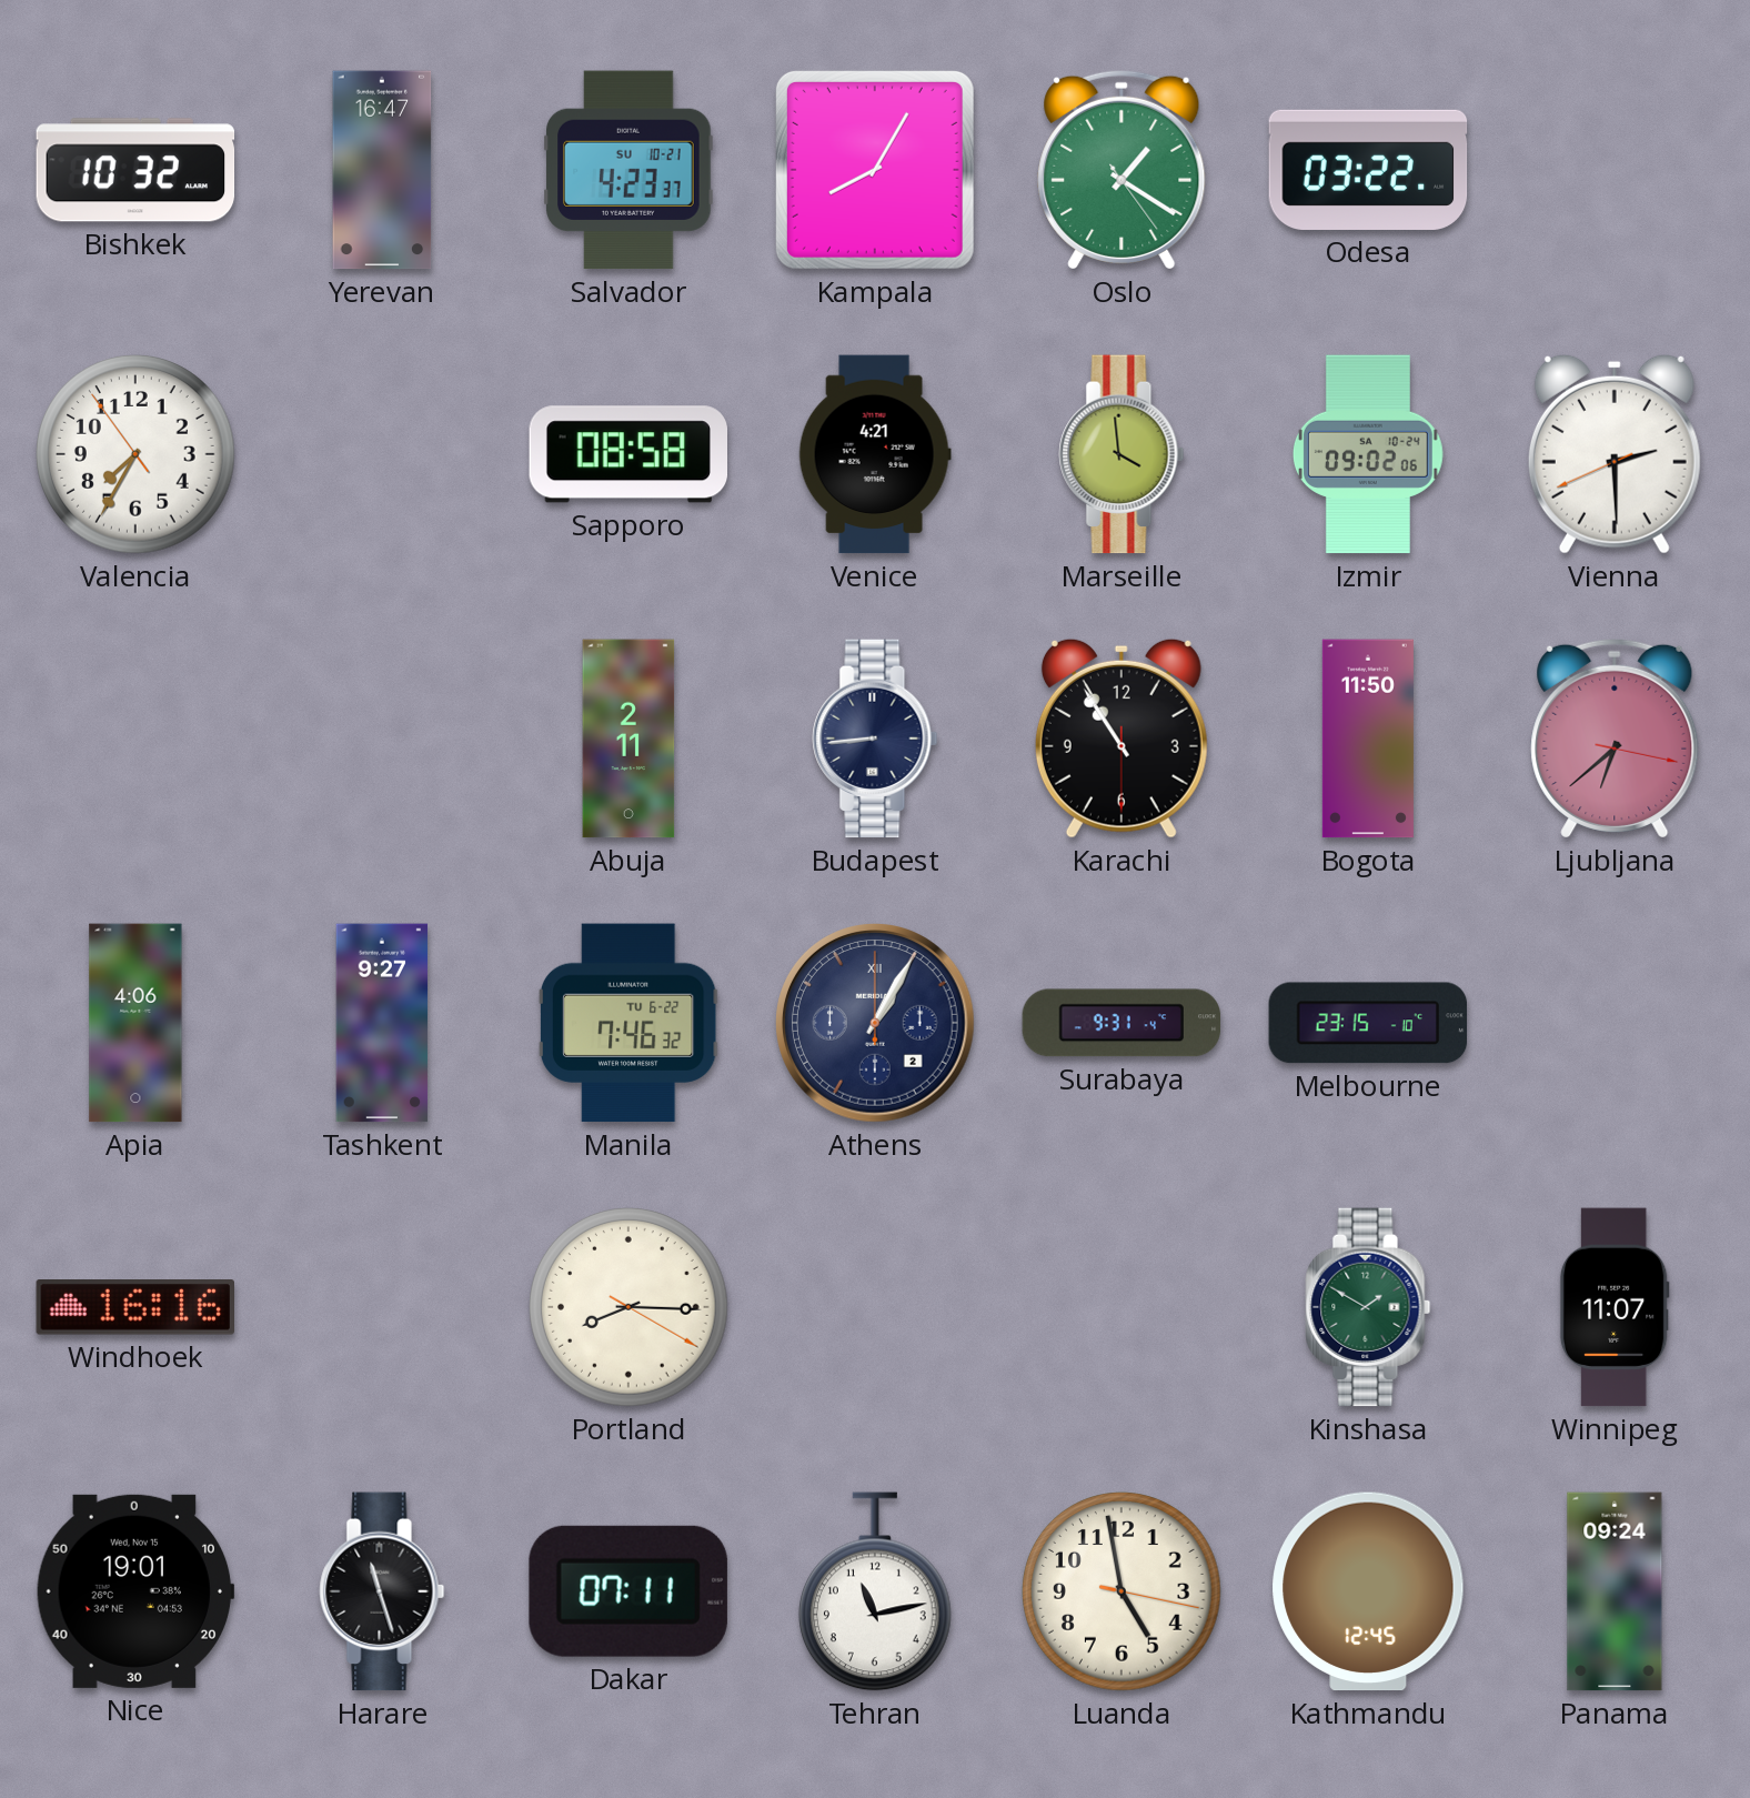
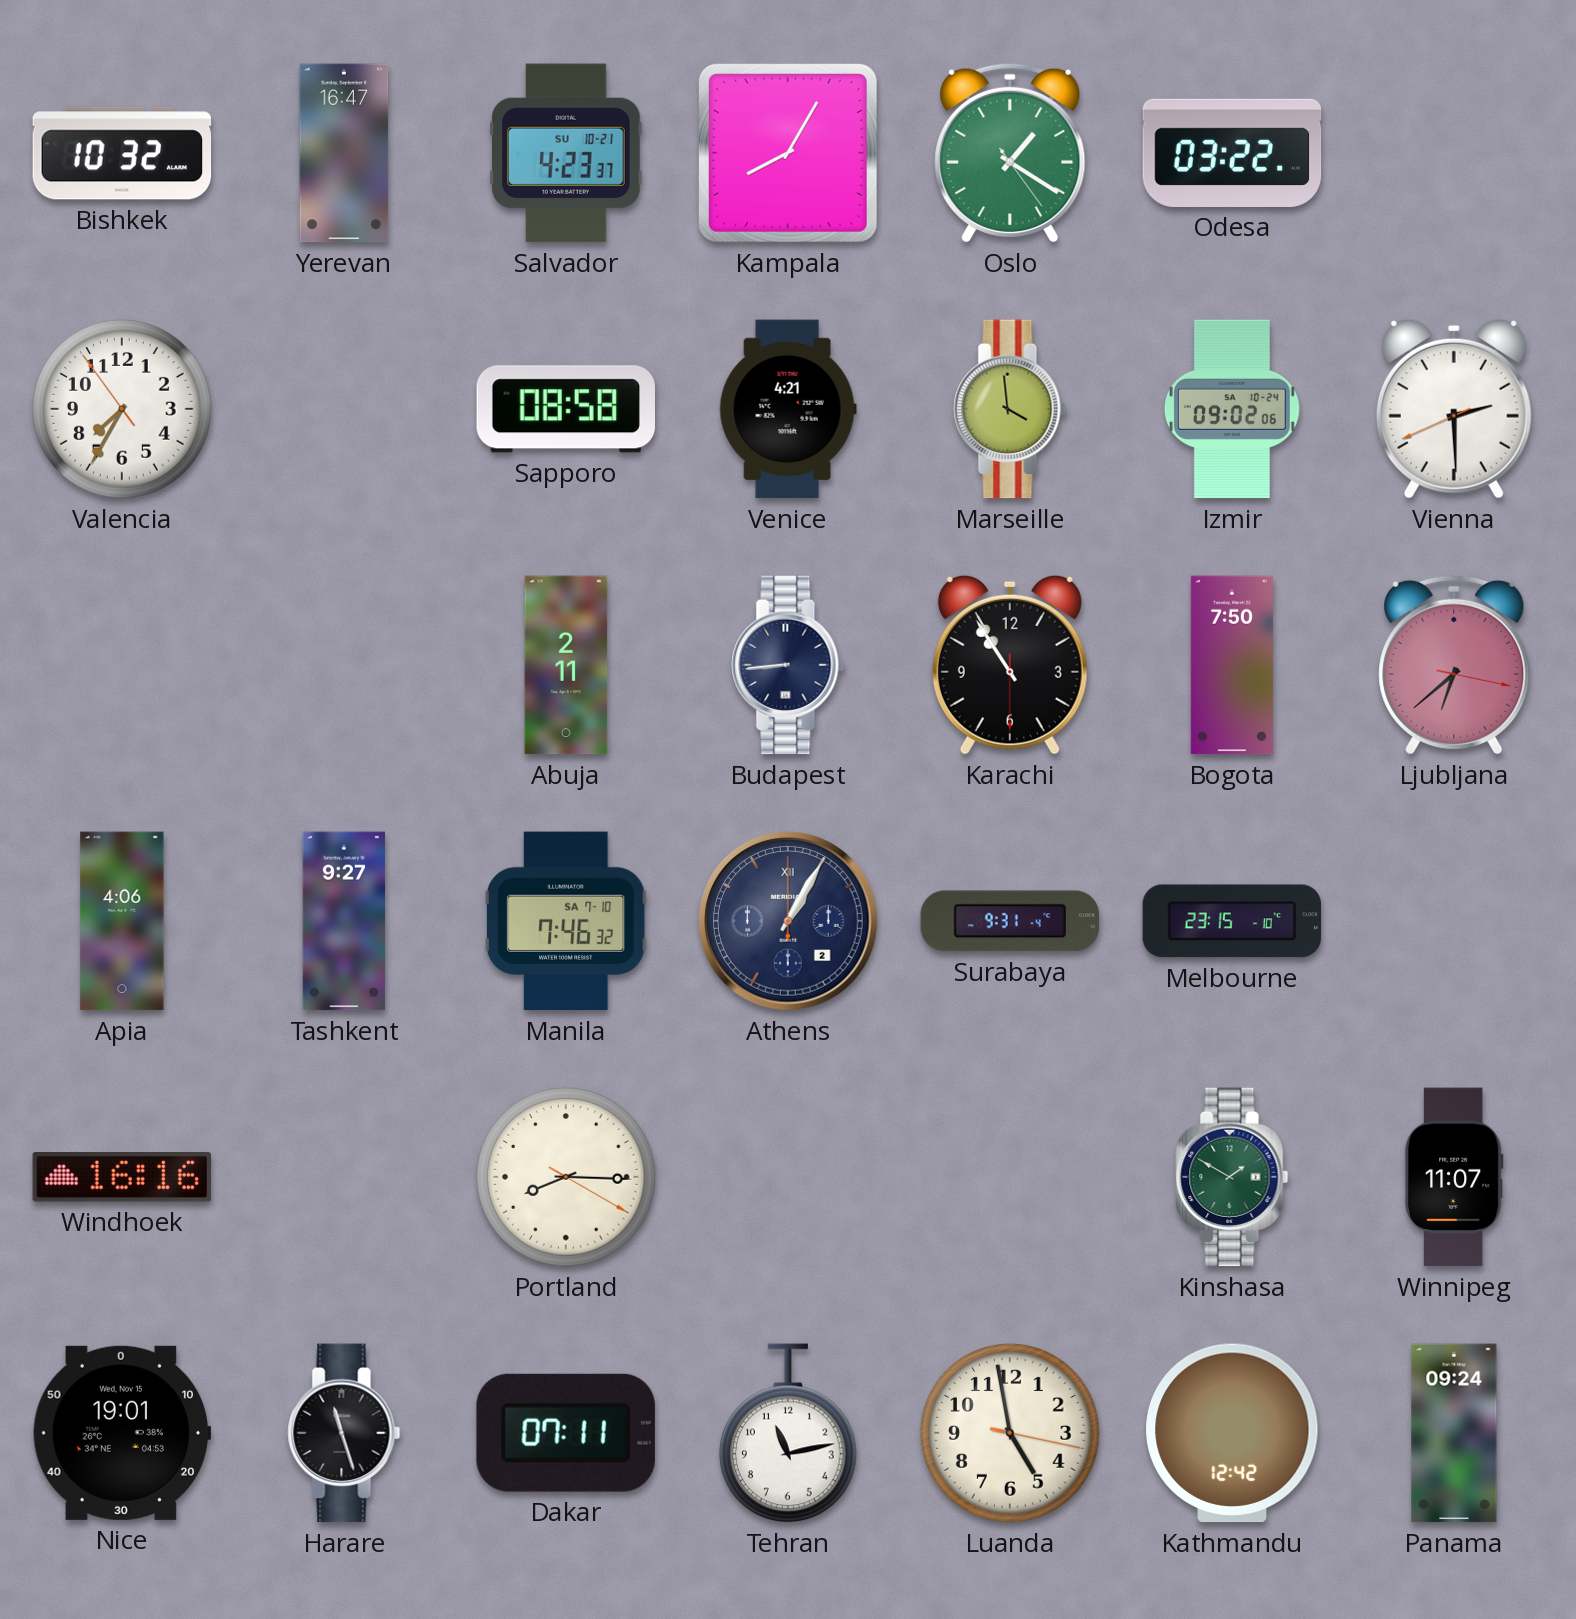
Bogota: 11:50 -> 7:50 (1232, 665)
Manila date: TU 6-22 -> SA 7-10 (566, 921)
Kathmandu: 12:45 -> 12:42 (1232, 1433)
